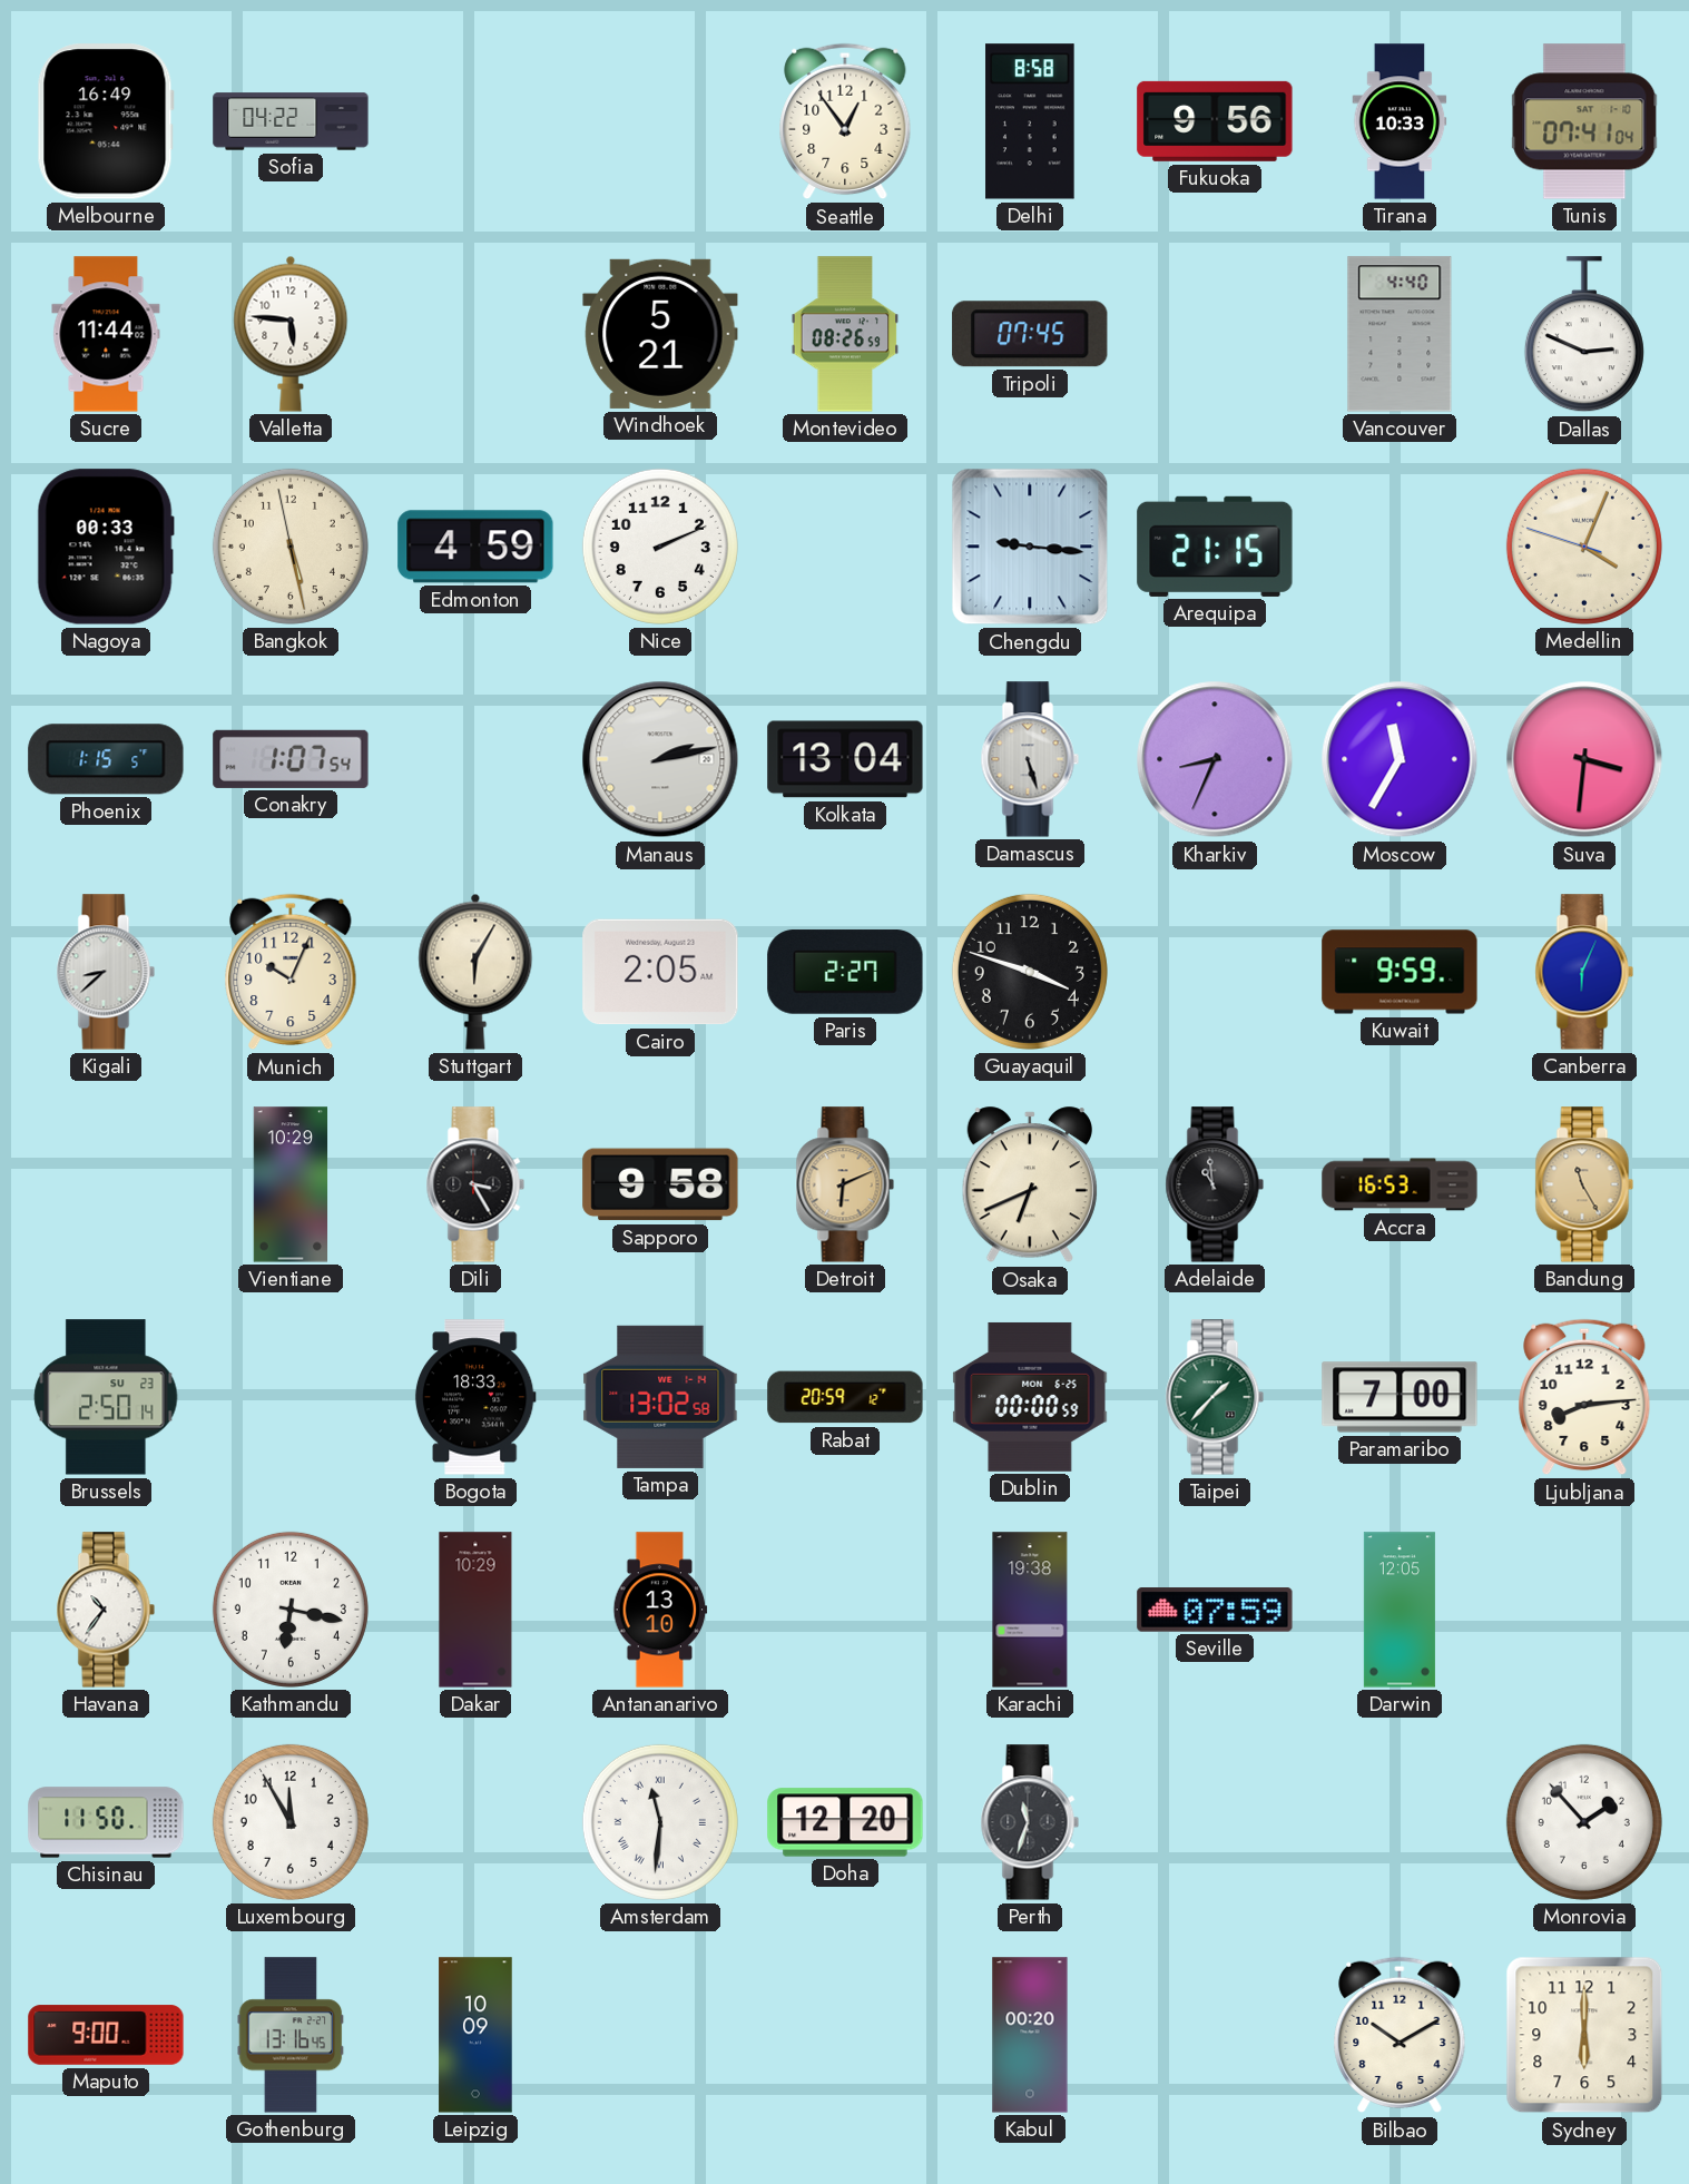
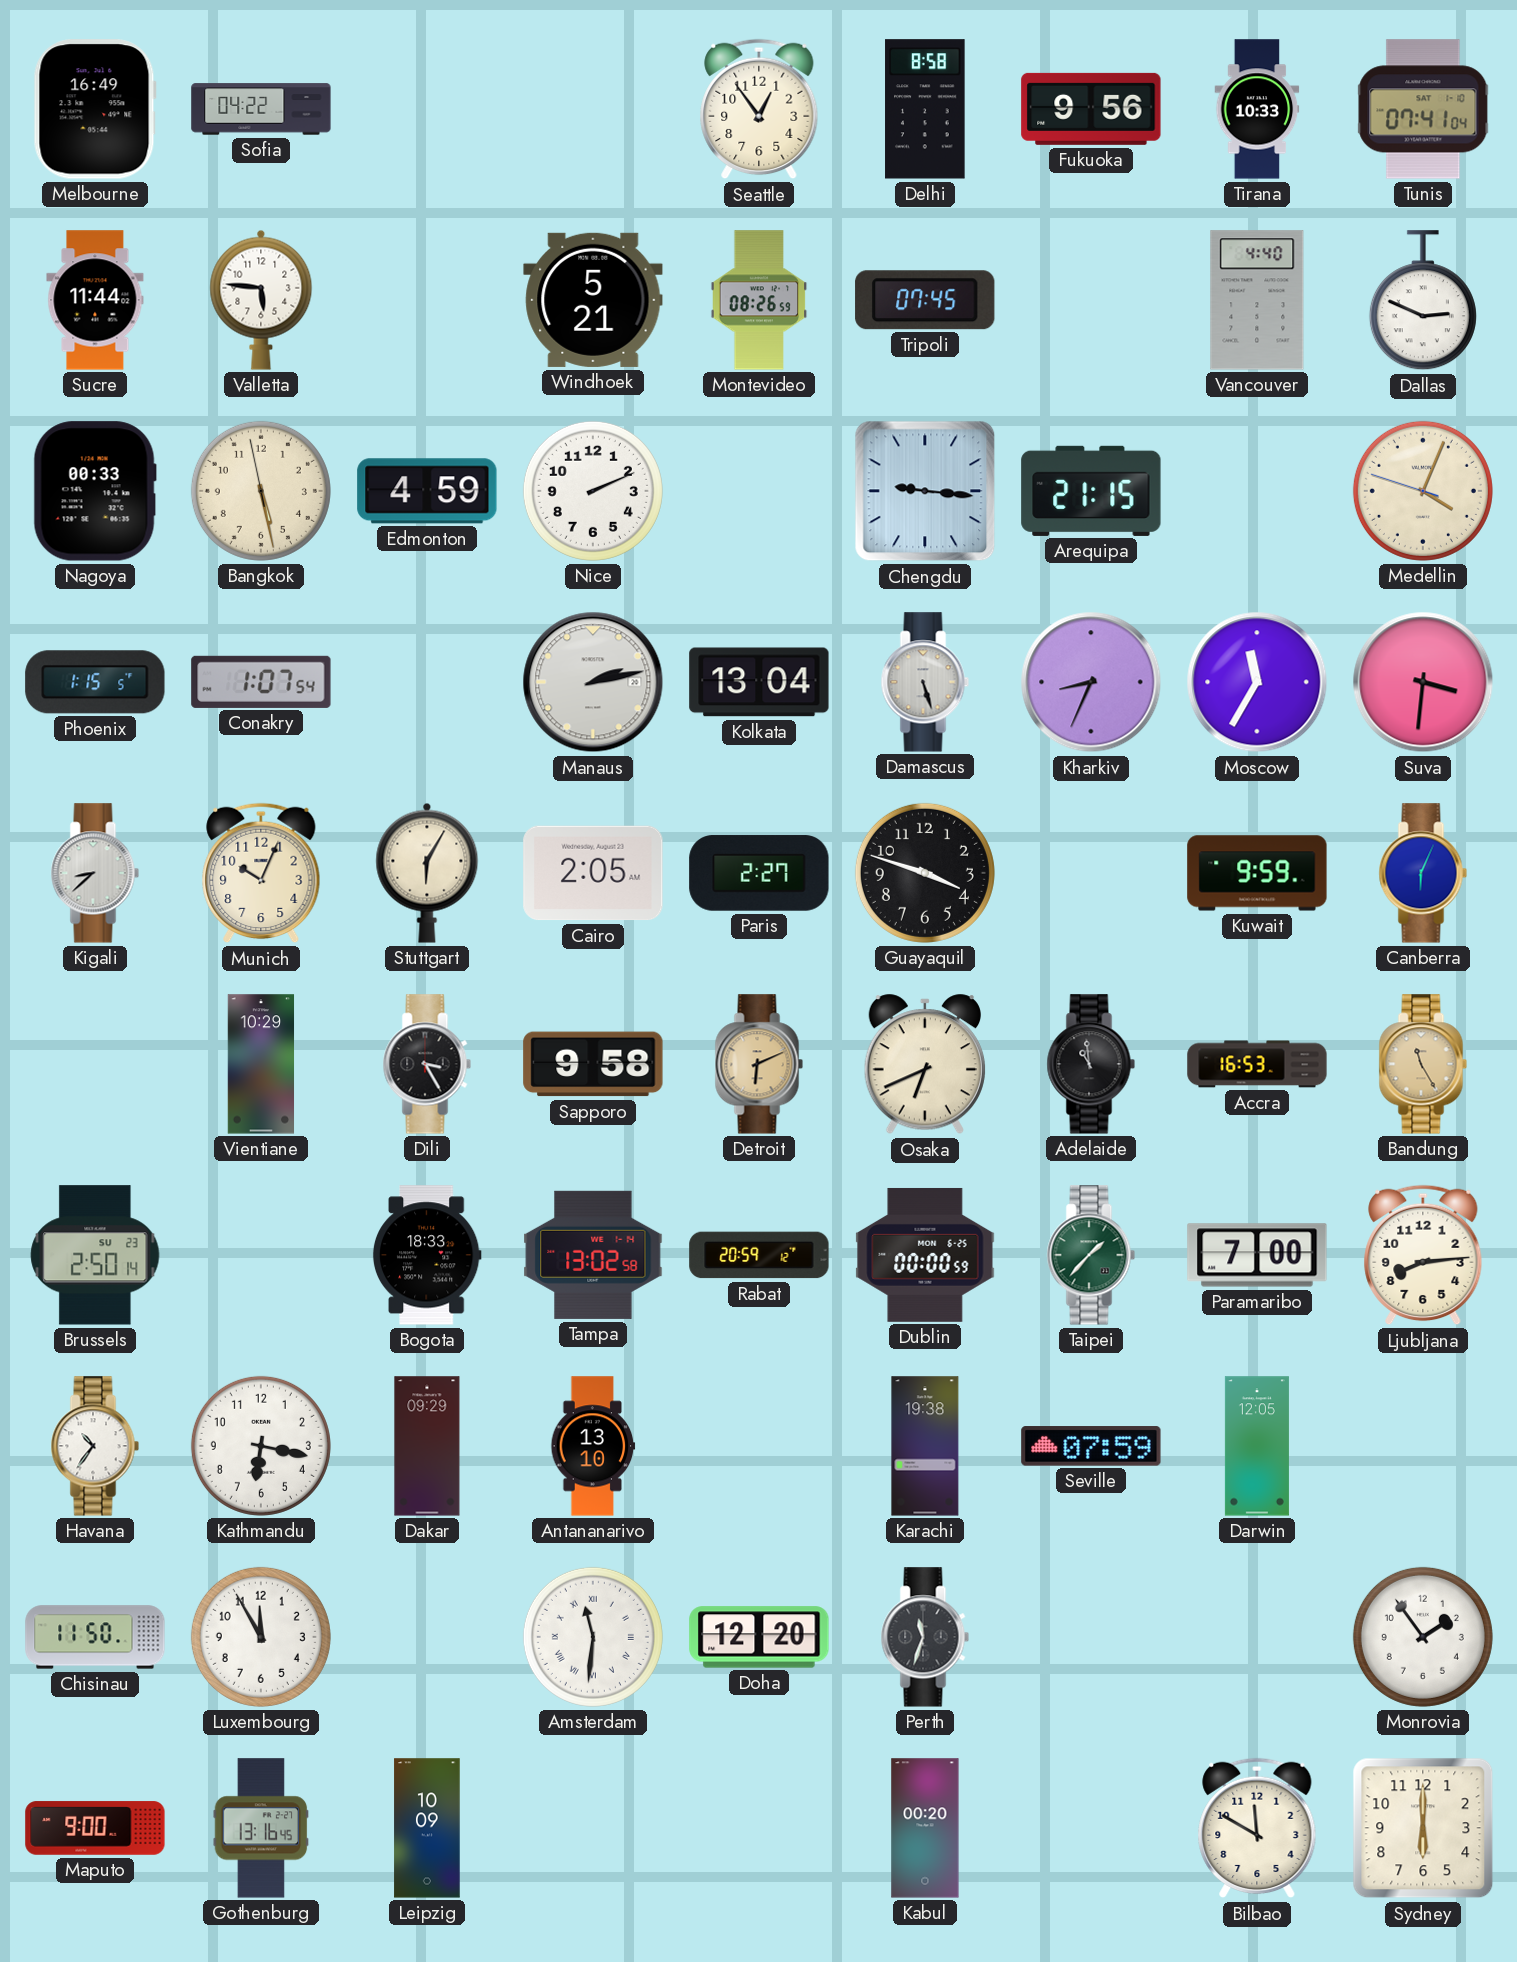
Dakar: 10:29 -> 09:29 (427, 1446)
Monrovia: 1:53 -> 1:54 (1423, 1637)
Bilbao: 10:10 -> 11:50 (1257, 1828)
